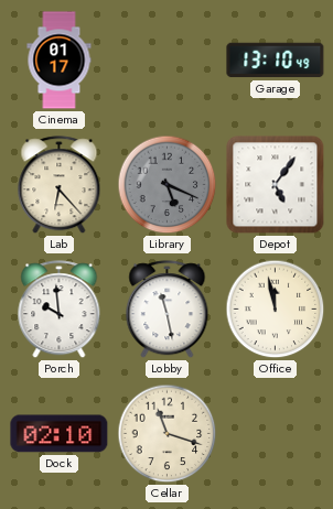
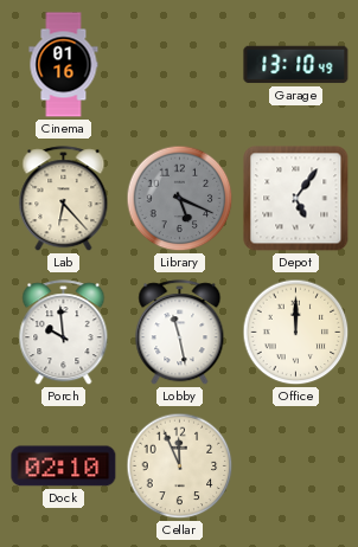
Cinema: 01:17 -> 01:16 (64, 65)
Office: 11:58 -> 12:00 (296, 333)
Cellar: 11:18 -> 11:56 (180, 466)
